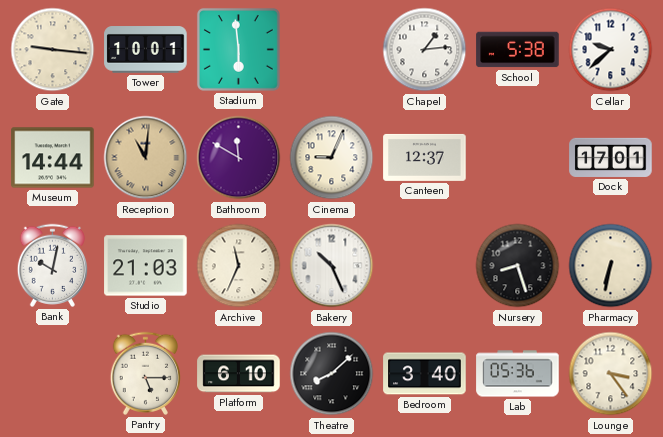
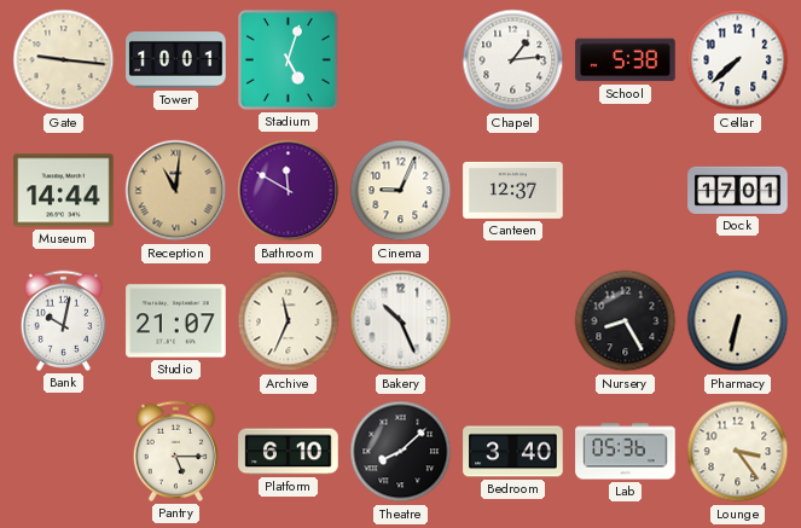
Stadium: 5:59 -> 5:03 (288, 59)
Cellar: 9:38 -> 7:38 (738, 60)
Studio: 21:03 -> 21:07 (176, 321)
Nursery: 8:27 -> 8:25 (626, 321)
